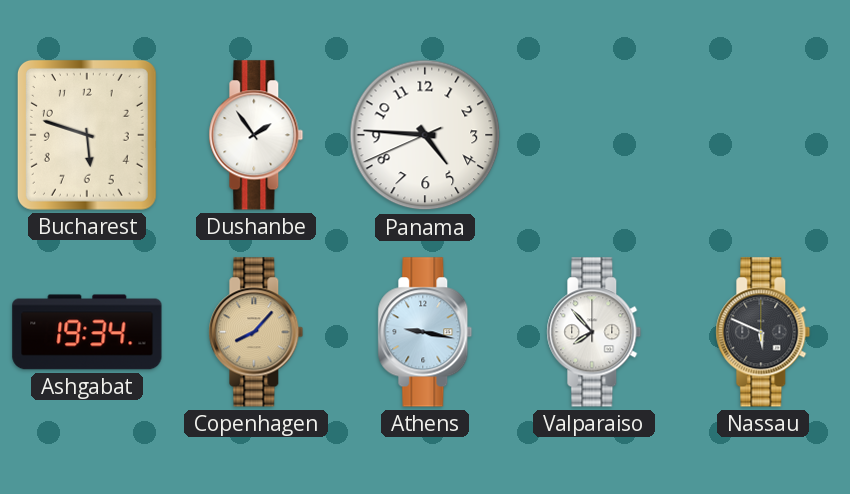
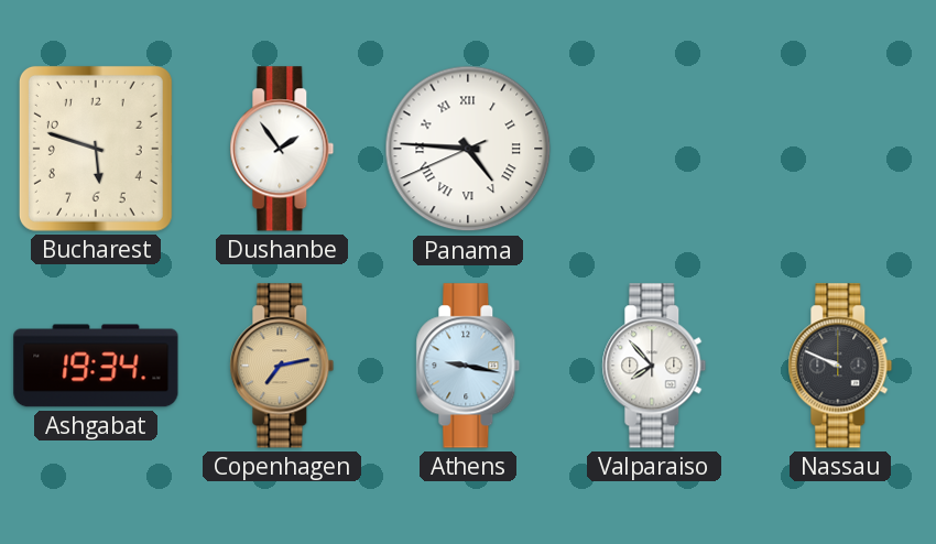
Panama numerals: Arabic -> Roman (468, 149)
Copenhagen: 8:07 -> 7:13 (282, 366)
Nassau: 5:49 -> 9:49 (840, 366)
